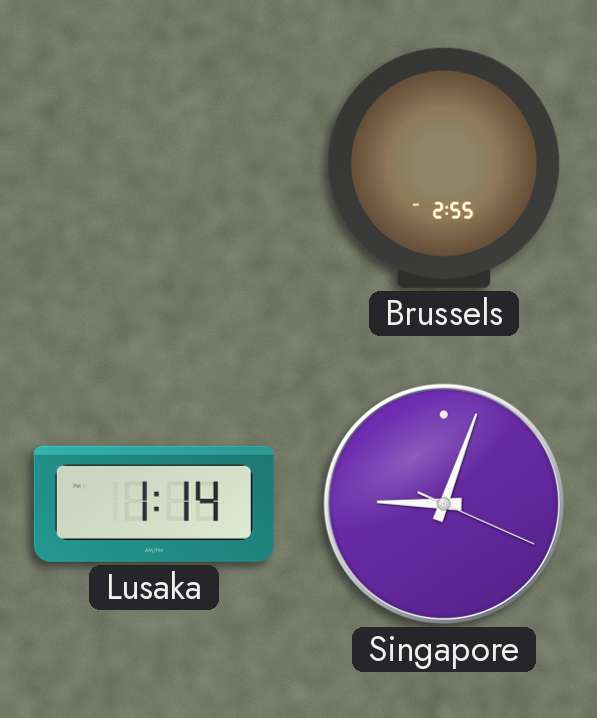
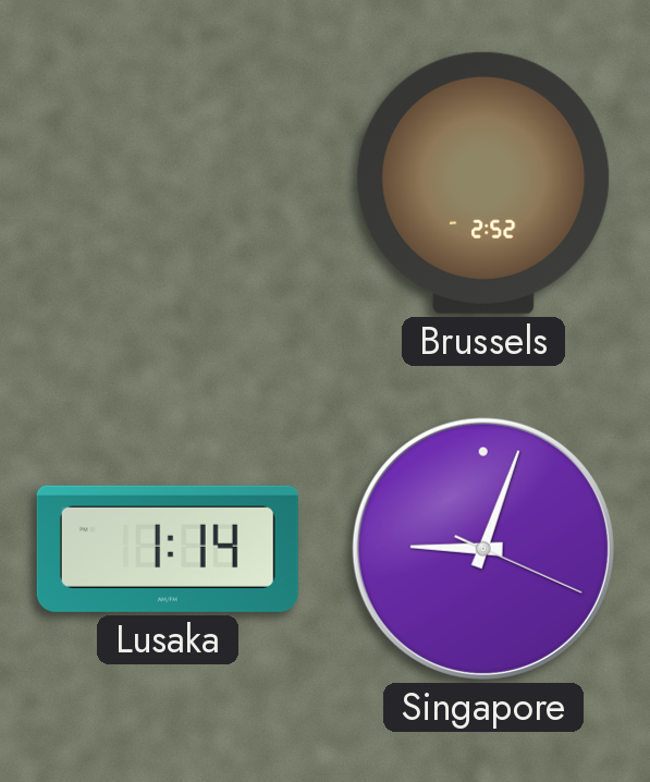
Brussels: 2:55 -> 2:52 (483, 183)
